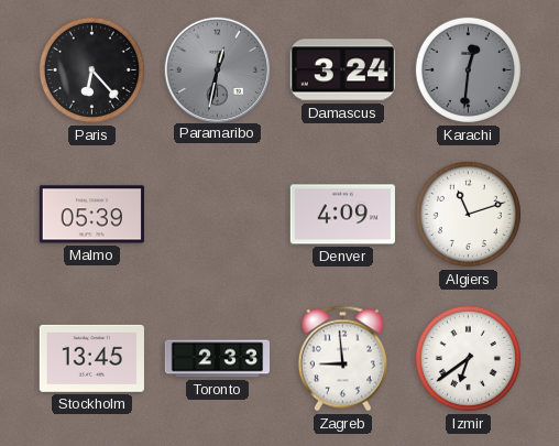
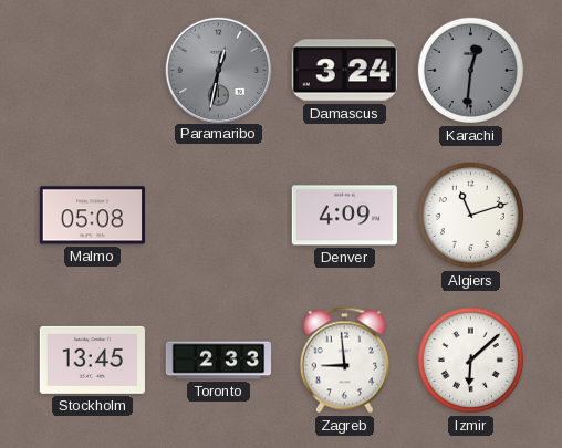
Paris: 6:23 -> none (91, 69)
Malmo: 05:39 -> 05:08 (92, 216)
Izmir: 6:39 -> 6:08 (470, 360)
